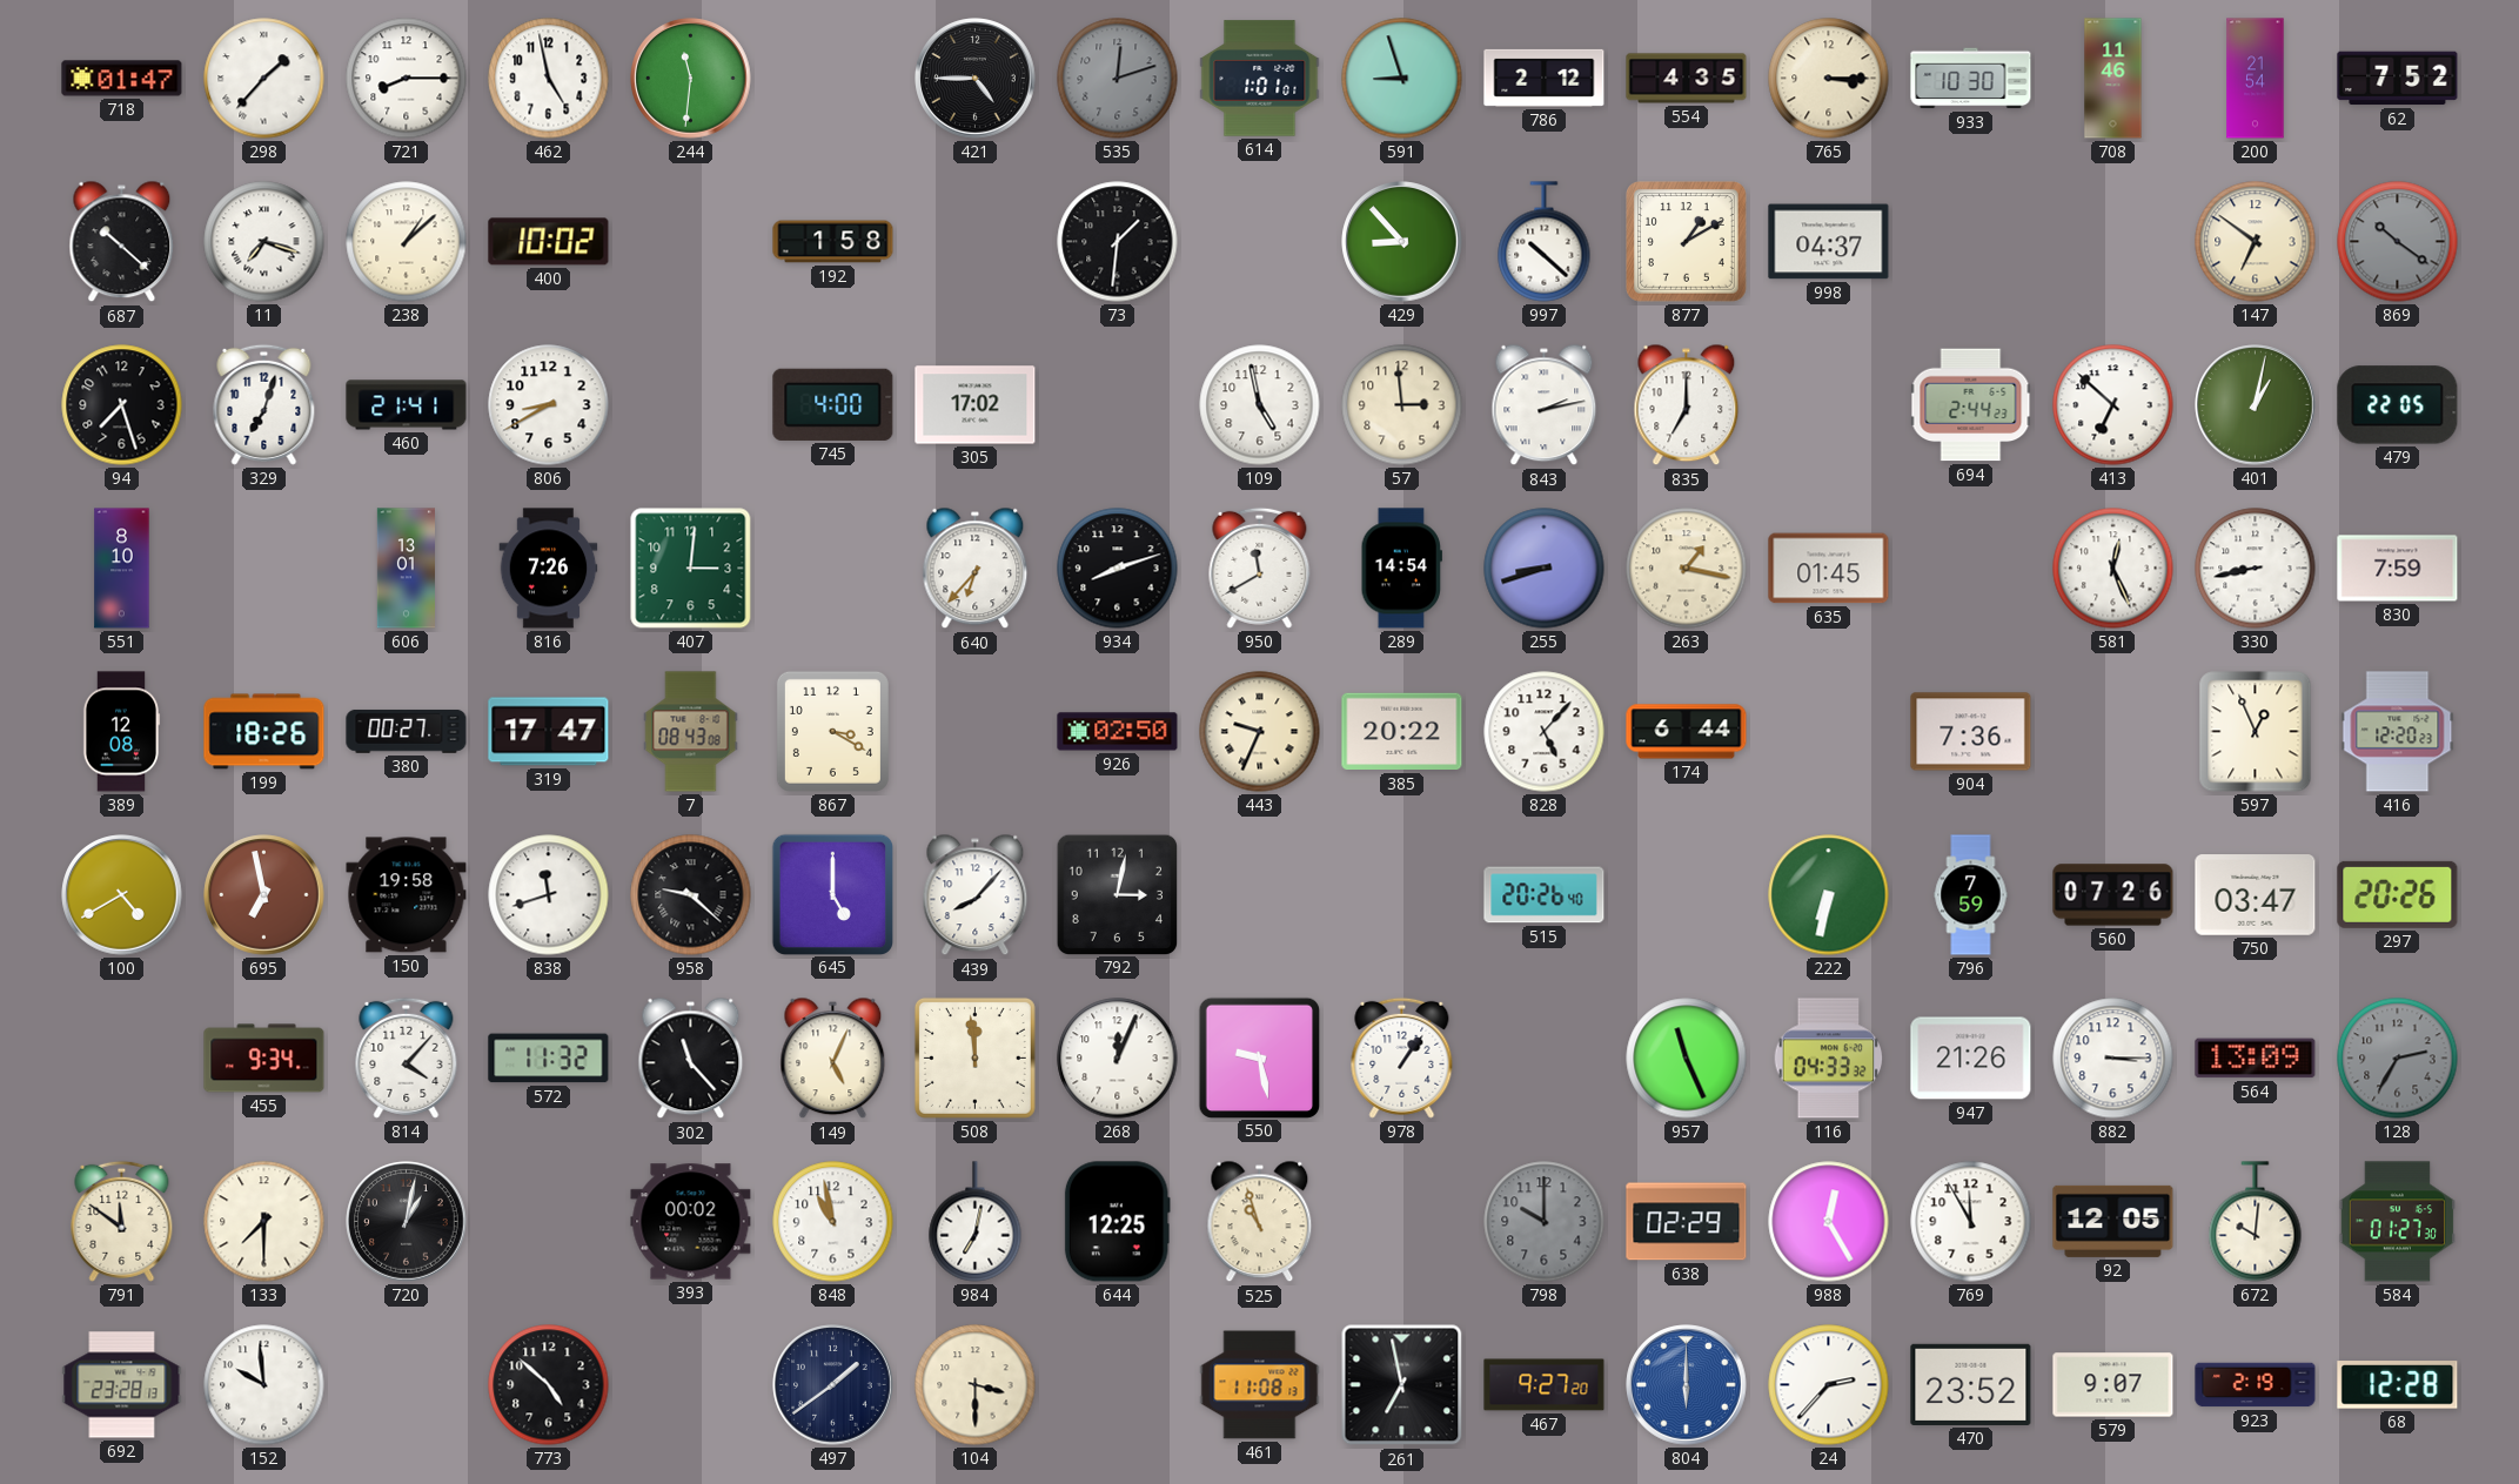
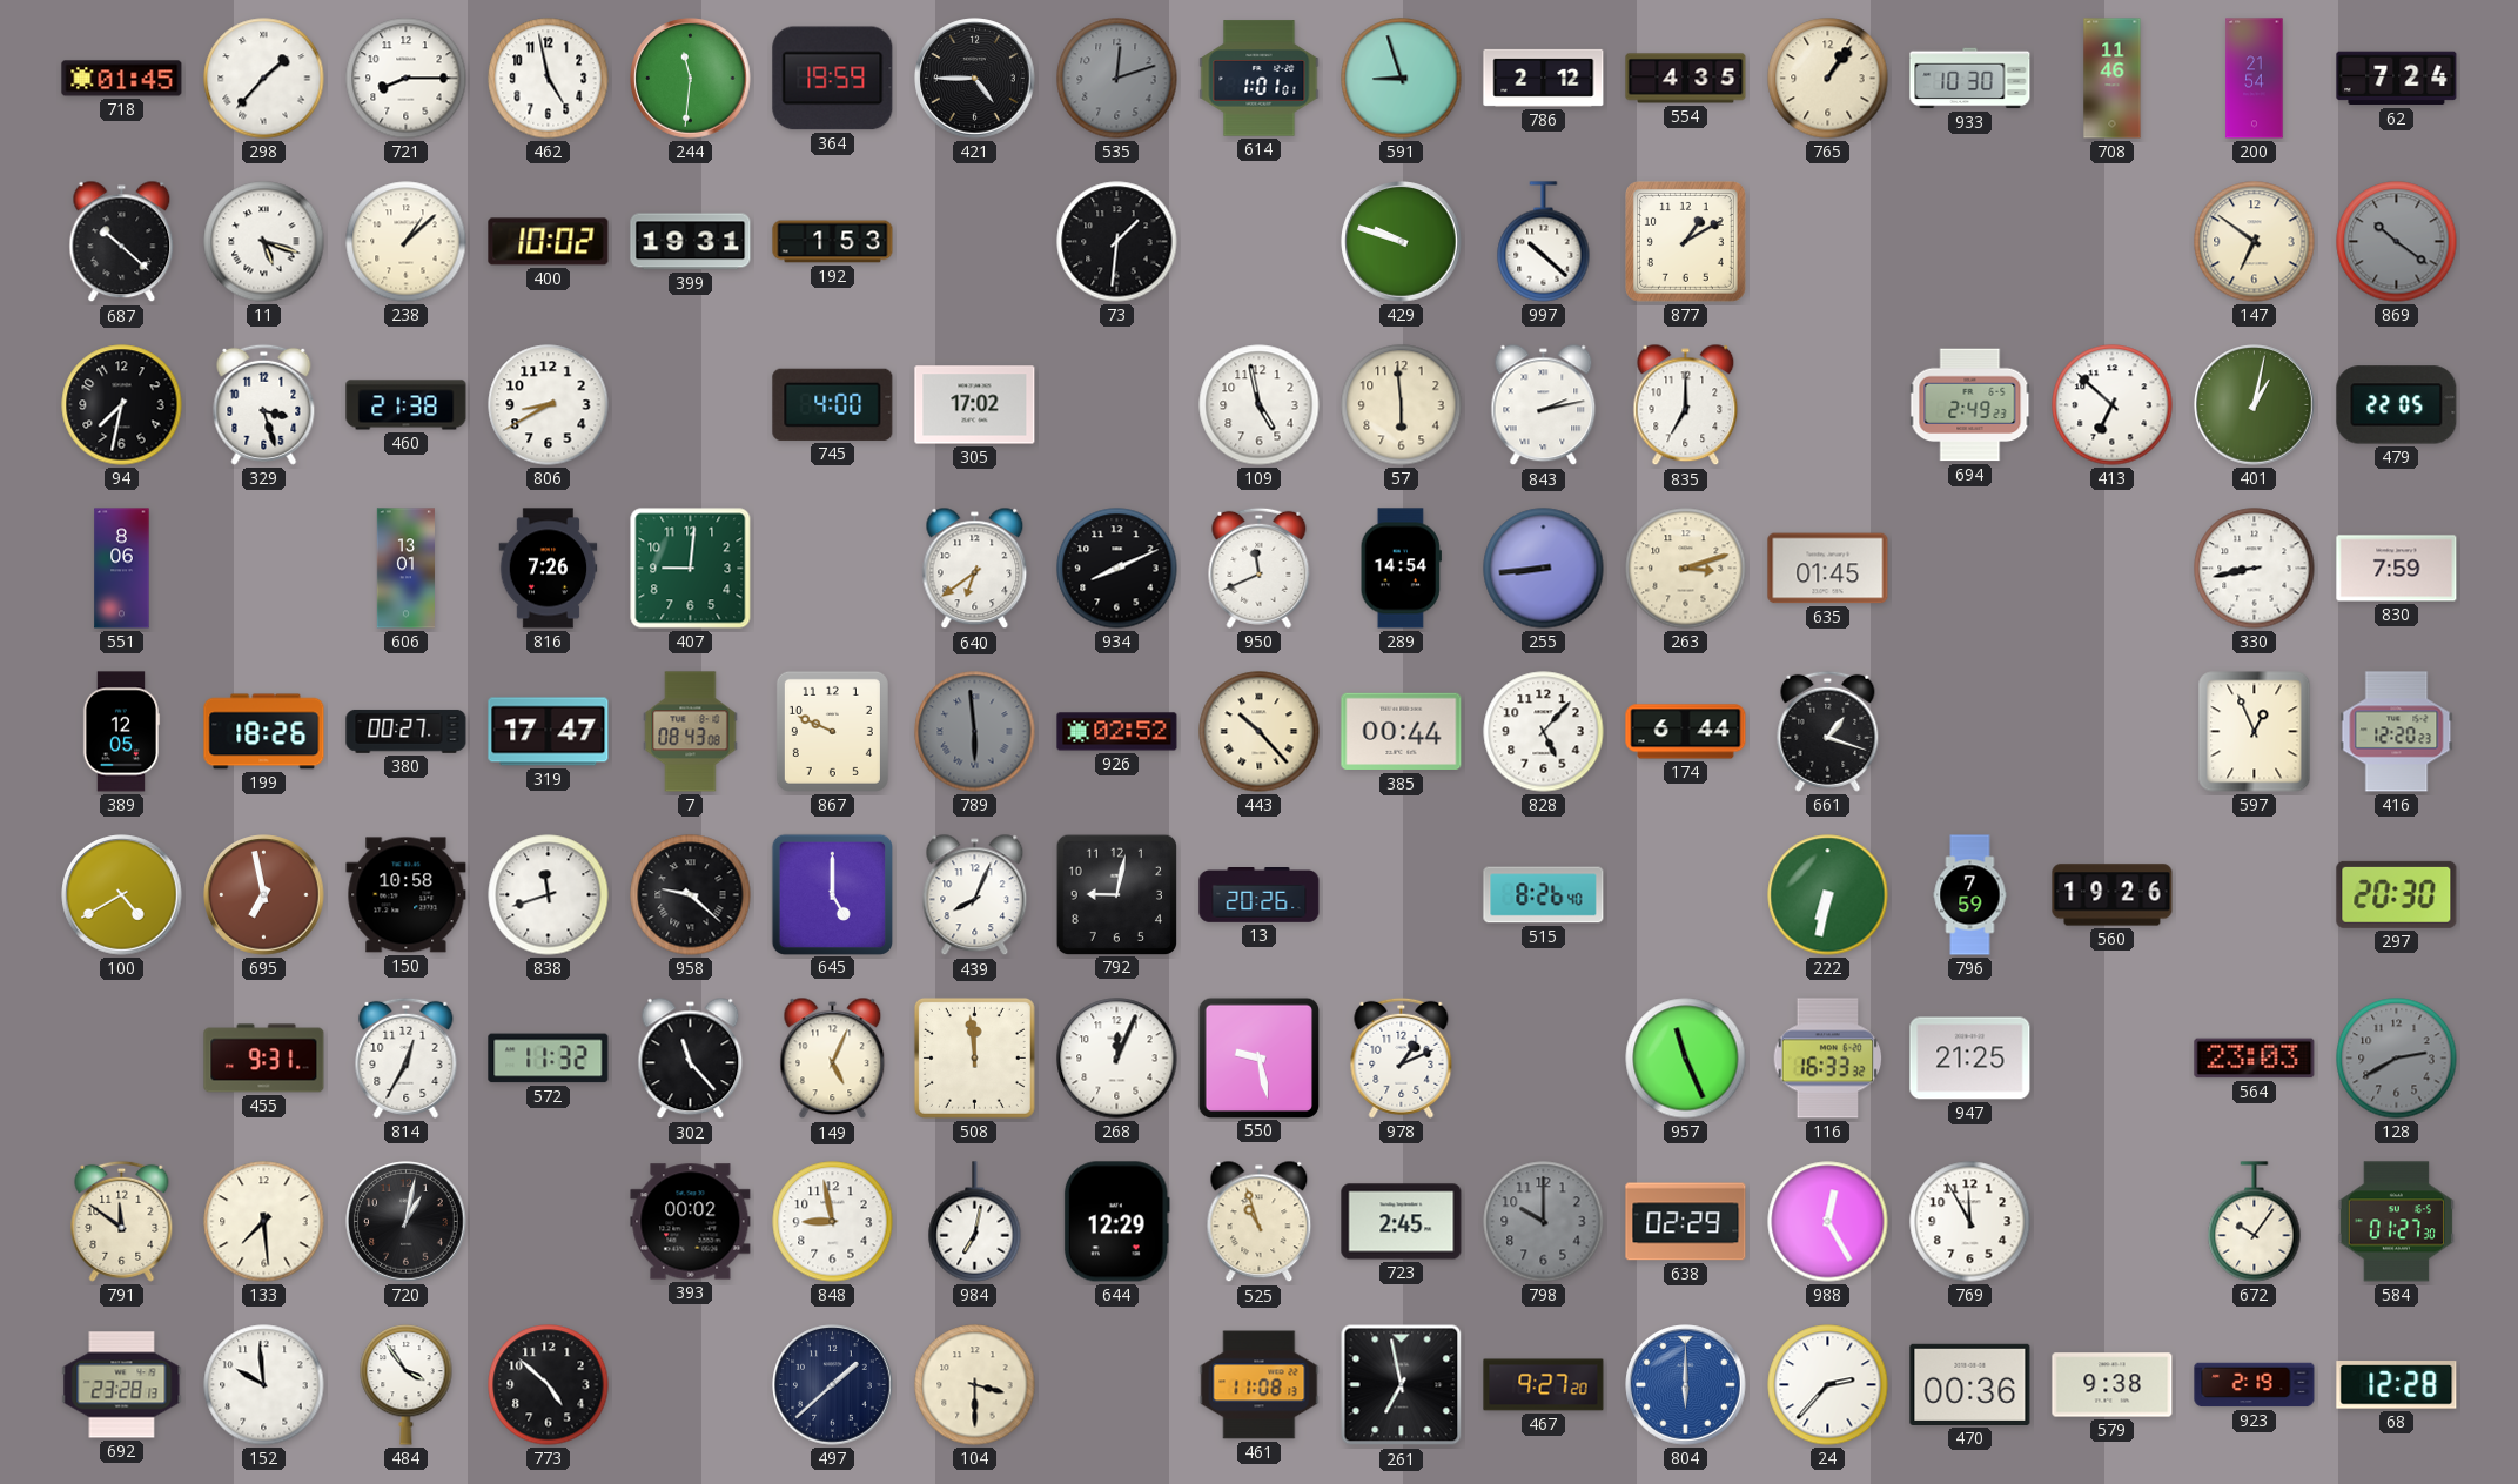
718: 01:47 -> 01:45 (122, 79)
364: none -> 19:59 (833, 79)
765: 3:15 -> 1:06 (1828, 79)
62: 7:52 -> 7:24 (2397, 79)
11: 7:18 -> 5:18 (264, 242)
399: none -> 19:31 (691, 242)
192: 1:58 -> 1:53 (833, 242)
429: 8:53 -> 9:48 (1402, 242)
998: 04:37 -> none (1829, 242)
94: 7:27 -> 7:32 (122, 405)
329: 7:03 -> 3:27 (264, 404)
460: 21:41 -> 21:38 (407, 405)
57: 2:59 -> 5:59 (1402, 405)
694: 2:44 -> 2:49 (1970, 405)
551: 8:10 -> 8:06 (122, 569)
407: 3:01 -> 9:01 (691, 569)
640: 6:37 -> 6:39 (975, 569)
934: 8:12 -> 8:11 (1117, 569)
950: 11:40 -> 11:41 (1260, 568)
255: 8:42 -> 8:44 (1544, 569)
263: 1:17 -> 3:12 (1686, 569)
581: 12:26 -> none (2113, 569)
389: 12:08 -> 12:05 (121, 732)
867: 3:20 -> 9:49 (832, 731)
789: none -> 5:59 (975, 732)
926: 02:50 -> 02:52 (1117, 732)
443: 9:34 -> 10:23 (1260, 732)
385: 20:22 -> 00:44 (1402, 732)
661: none -> 1:18 (1828, 731)
904: 7:36 -> none (1971, 732)
150: 19:58 -> 10:58 (407, 895)
439: 8:07 -> 8:04 (975, 895)
792: 3:02 -> 9:02 (1116, 894)
13: none -> 20:26 (1260, 895)
515: 20:26 -> 8:26 (1544, 895)
560: 07:26 -> 19:26 (2113, 895)
750: 03:47 -> none (2256, 895)
297: 20:26 -> 20:30 (2397, 894)
455: 9:34 -> 9:31 (264, 1059)
814: 4:07 -> 12:35 (407, 1057)
978: 1:06 -> 1:11 (1402, 1057)
116: 04:33 -> 16:33 (1828, 1059)
947: 21:26 -> 21:25 (1970, 1059)
882: 3:15 -> none (2113, 1059)
564: 13:09 -> 23:03 (2255, 1059)
128: 2:35 -> 2:40 (2397, 1059)
133: 7:30 -> 7:29 (264, 1222)
848: 10:58 -> 8:58 (833, 1222)
644: 12:25 -> 12:29 (1116, 1222)
723: none -> 2:45 (1402, 1222)
92: 12:05 -> none (2113, 1221)
672: 10:01 -> 10:06 (2255, 1222)
484: none -> 3:54 (407, 1385)
497: 1:39 -> 1:38 (833, 1385)
470: 23:52 -> 00:36 (1970, 1384)
579: 9:07 -> 9:38 (2113, 1385)
